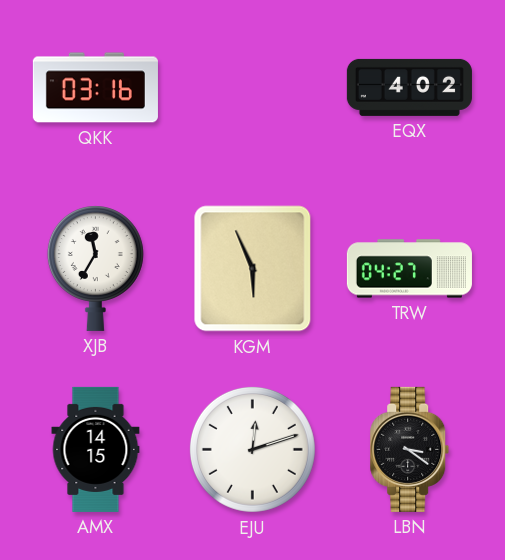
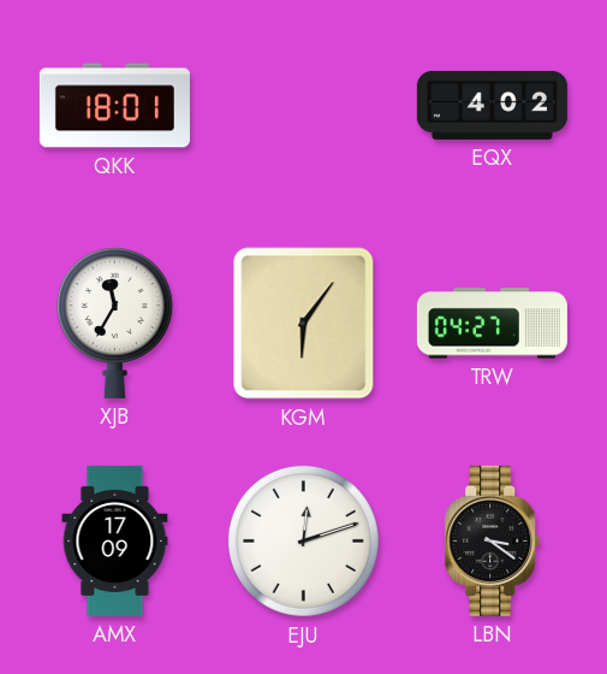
QKK: 03:16 -> 18:01 (114, 106)
KGM: 5:56 -> 6:06 (304, 324)
AMX: 14:15 -> 17:09 (115, 540)
